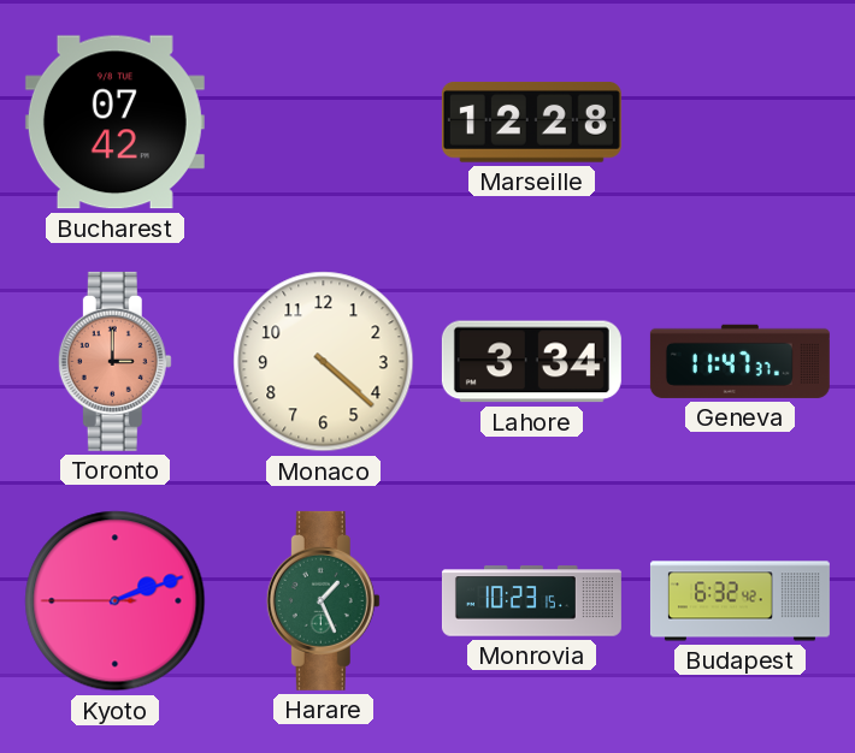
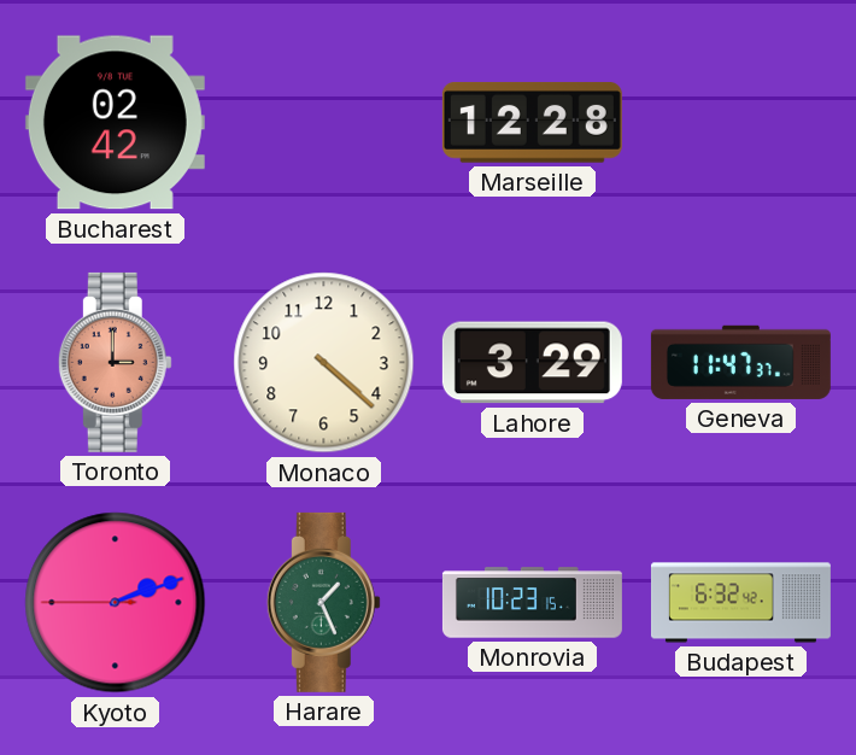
Bucharest: 07:42 -> 02:42 (115, 123)
Lahore: 3:34 -> 3:29 (532, 363)
